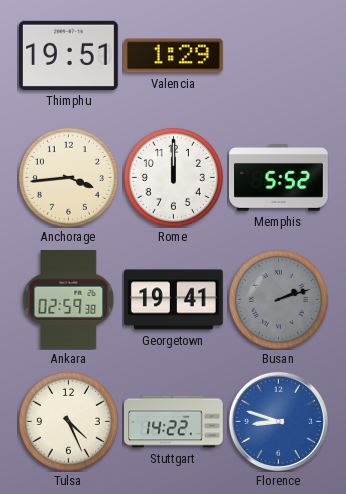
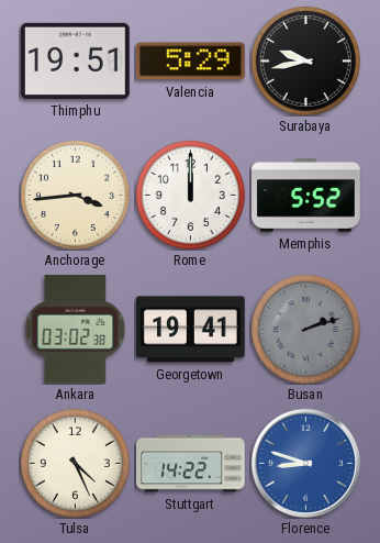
Valencia: 1:29 -> 5:29 (190, 62)
Surabaya: none -> 9:43 (305, 60)
Ankara: 02:59 -> 03:02 (76, 330)
